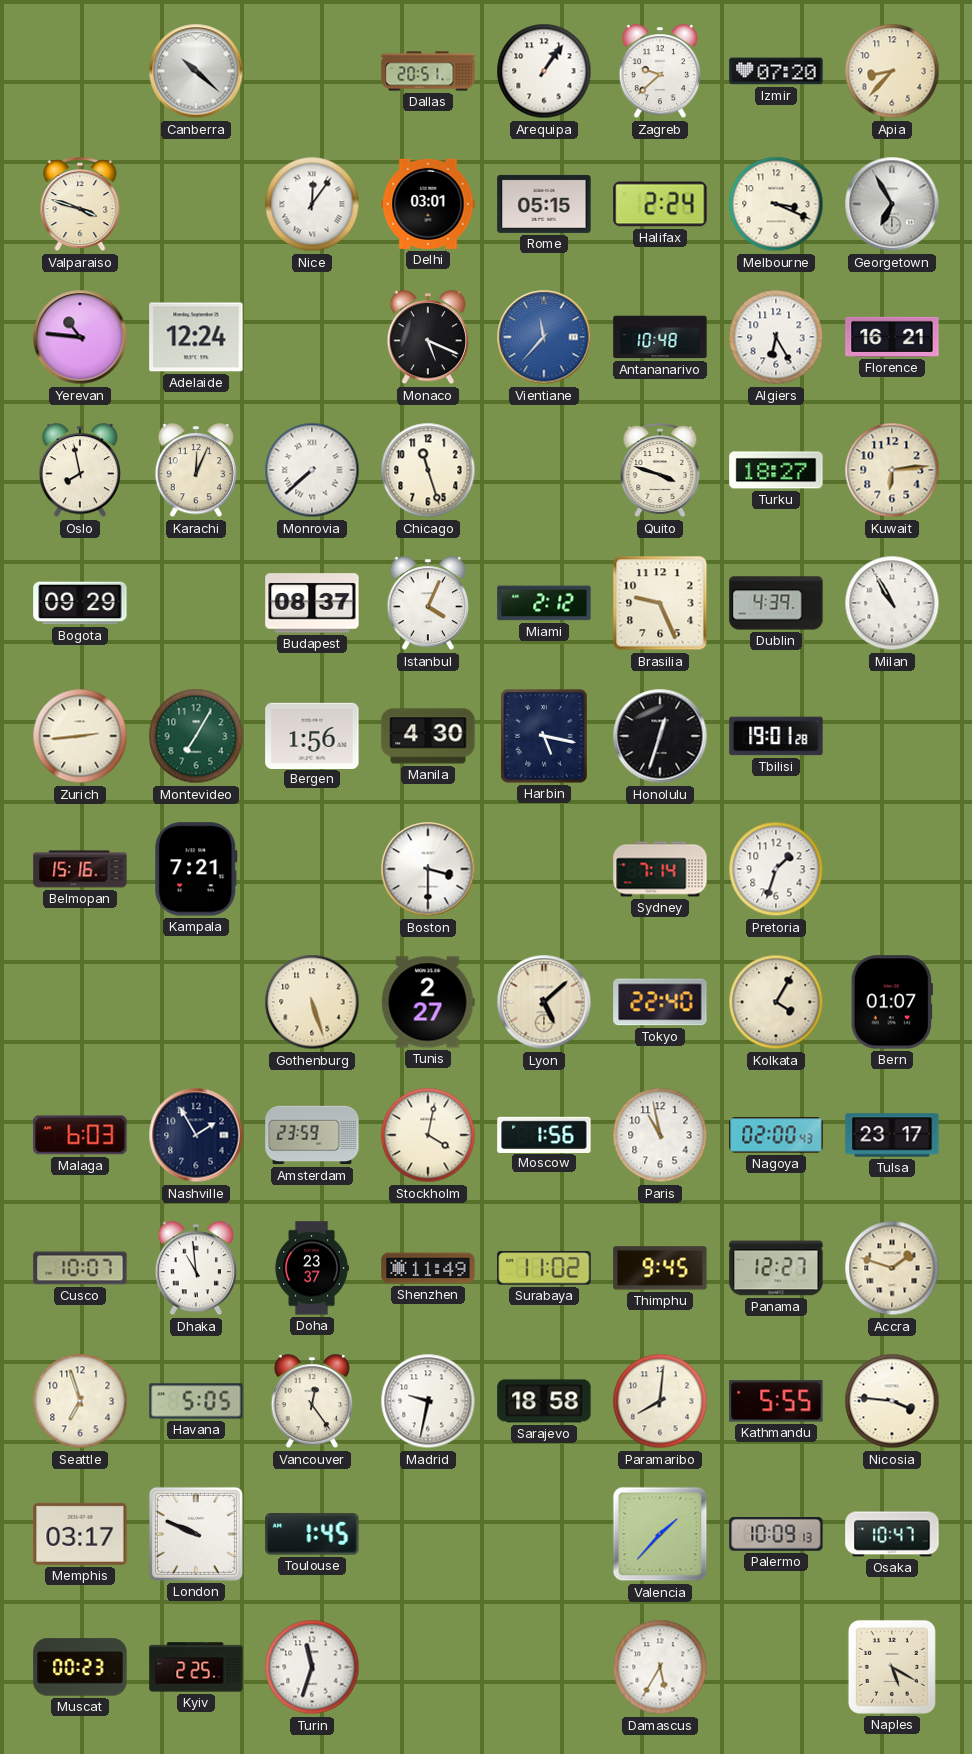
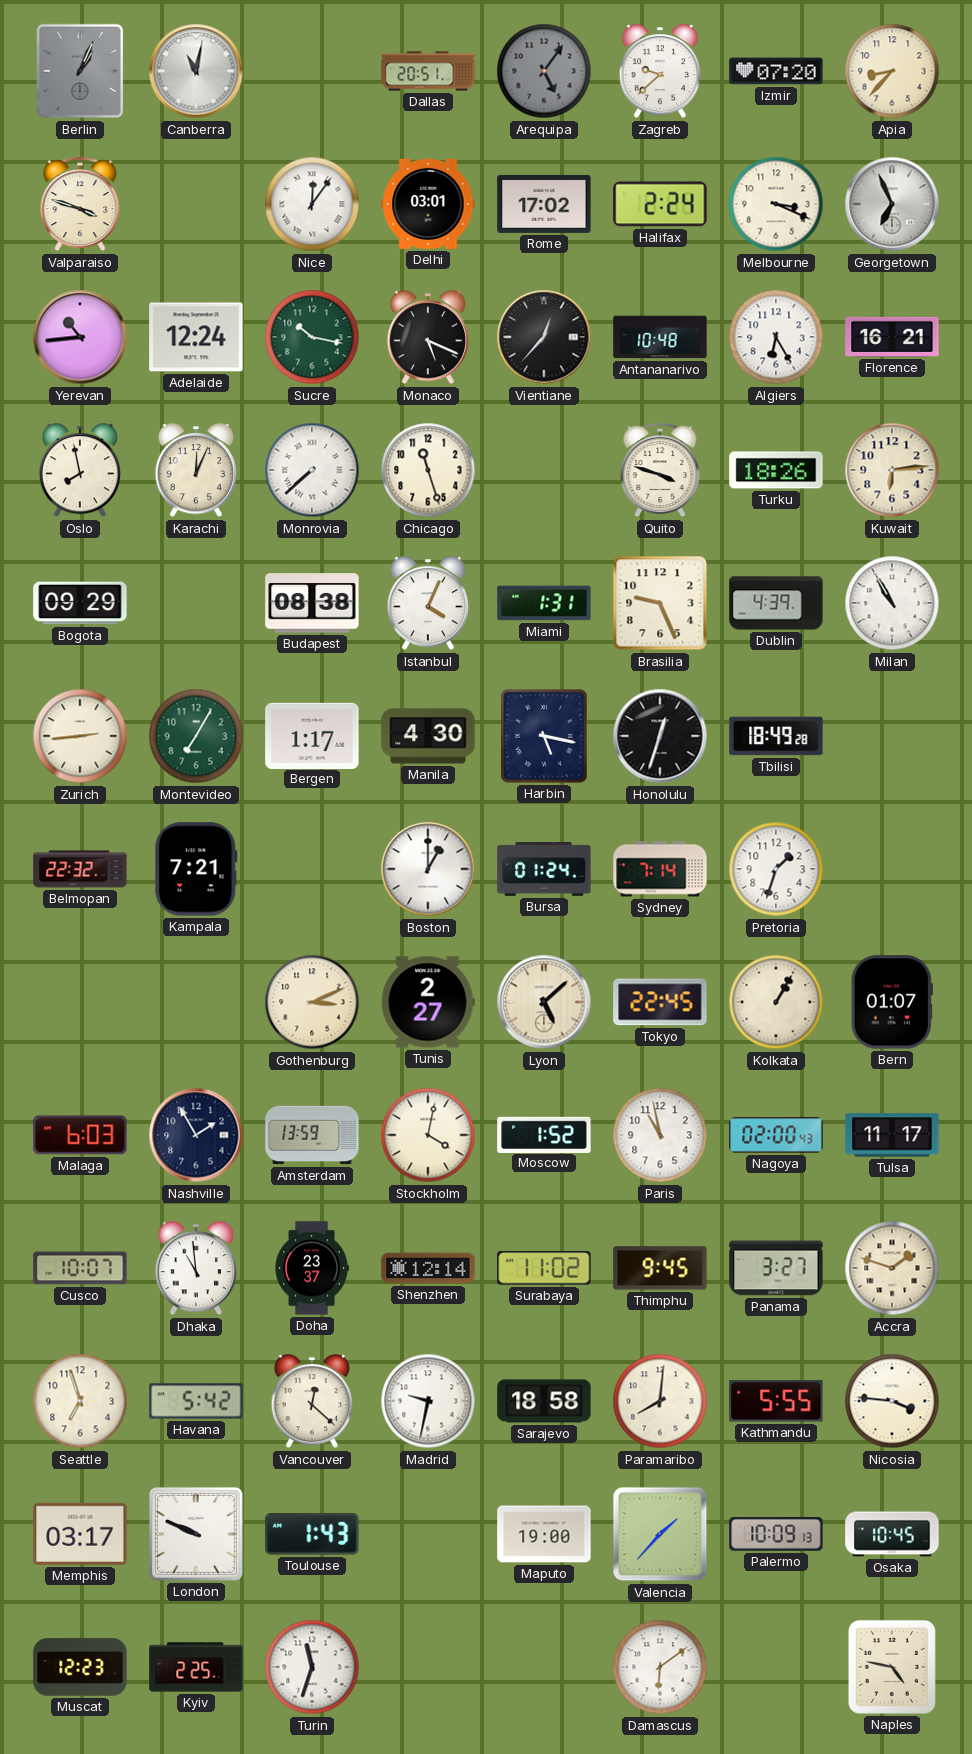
Berlin: none -> 1:04 (80, 71)
Canberra: 10:22 -> 11:02 (196, 71)
Arequipa: 1:06 -> 5:06 (544, 71)
Arequipa dial: white -> grey (544, 71)
Rome: 05:15 -> 17:02 (544, 204)
Georgetown: 6:55 -> 6:56 (892, 204)
Yerevan: 10:46 -> 10:44 (80, 337)
Sucre: none -> 10:17 (312, 337)
Vientiane: 11:37 -> 12:37 (544, 337)
Vientiane dial: blue -> black (544, 337)
Turku: 18:27 -> 18:26 (776, 470)
Budapest: 08:37 -> 08:38 (312, 603)
Miami: 2:12 -> 1:31 (544, 603)
Bergen: 1:56 -> 1:17 (312, 735)
Tbilisi: 19:01 -> 18:49 (776, 736)
Belmopan: 15:16 -> 22:32 (80, 869)
Boston: 3:30 -> 1:00 (428, 869)
Bursa: none -> 01:24 (544, 870)
Gothenburg: 5:27 -> 3:11 (312, 1002)
Tokyo: 22:40 -> 22:45 (660, 1002)
Kolkata: 4:05 -> 1:05 (776, 1002)
Amsterdam: 23:59 -> 13:59 (312, 1135)
Moscow: 1:56 -> 1:52 (544, 1134)
Tulsa: 23:17 -> 11:17 (892, 1135)
Shenzhen: 11:49 -> 12:14 (428, 1268)
Panama: 12:27 -> 3:27 (776, 1268)
Havana: 5:05 -> 5:42 (196, 1401)
Vancouver: 12:24 -> 12:22 (311, 1402)
Toulouse: 1:45 -> 1:43 (312, 1534)
Maputo: none -> 19:00 (544, 1534)
Osaka: 10:47 -> 10:45 (892, 1534)
Muscat: 00:23 -> 12:23 (80, 1667)
Damascus: 5:35 -> 6:09 (660, 1667)
Naples: 5:20 -> 4:47 (892, 1667)
